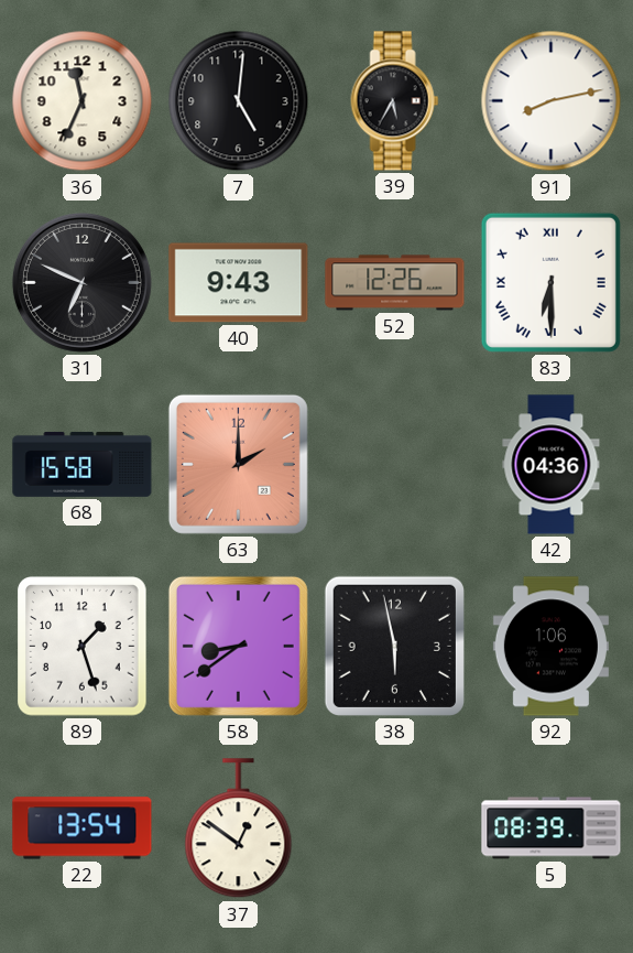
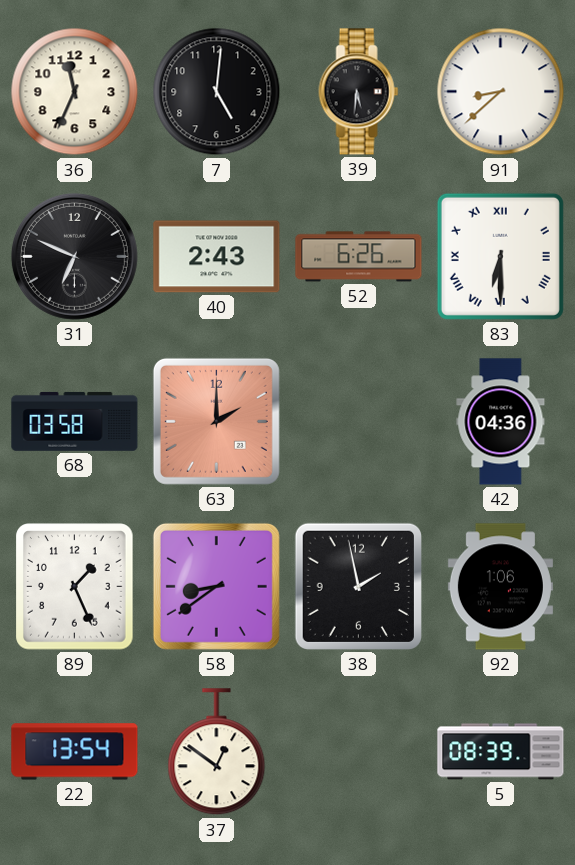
39: 5:35 -> 5:31 (359, 92)
91: 8:13 -> 8:38 (501, 92)
40: 9:43 -> 2:43 (217, 257)
52: 12:26 -> 6:26 (359, 257)
68: 15:58 -> 03:58 (75, 421)
89: 1:27 -> 1:26 (75, 587)
38: 5:58 -> 1:58 (358, 586)
